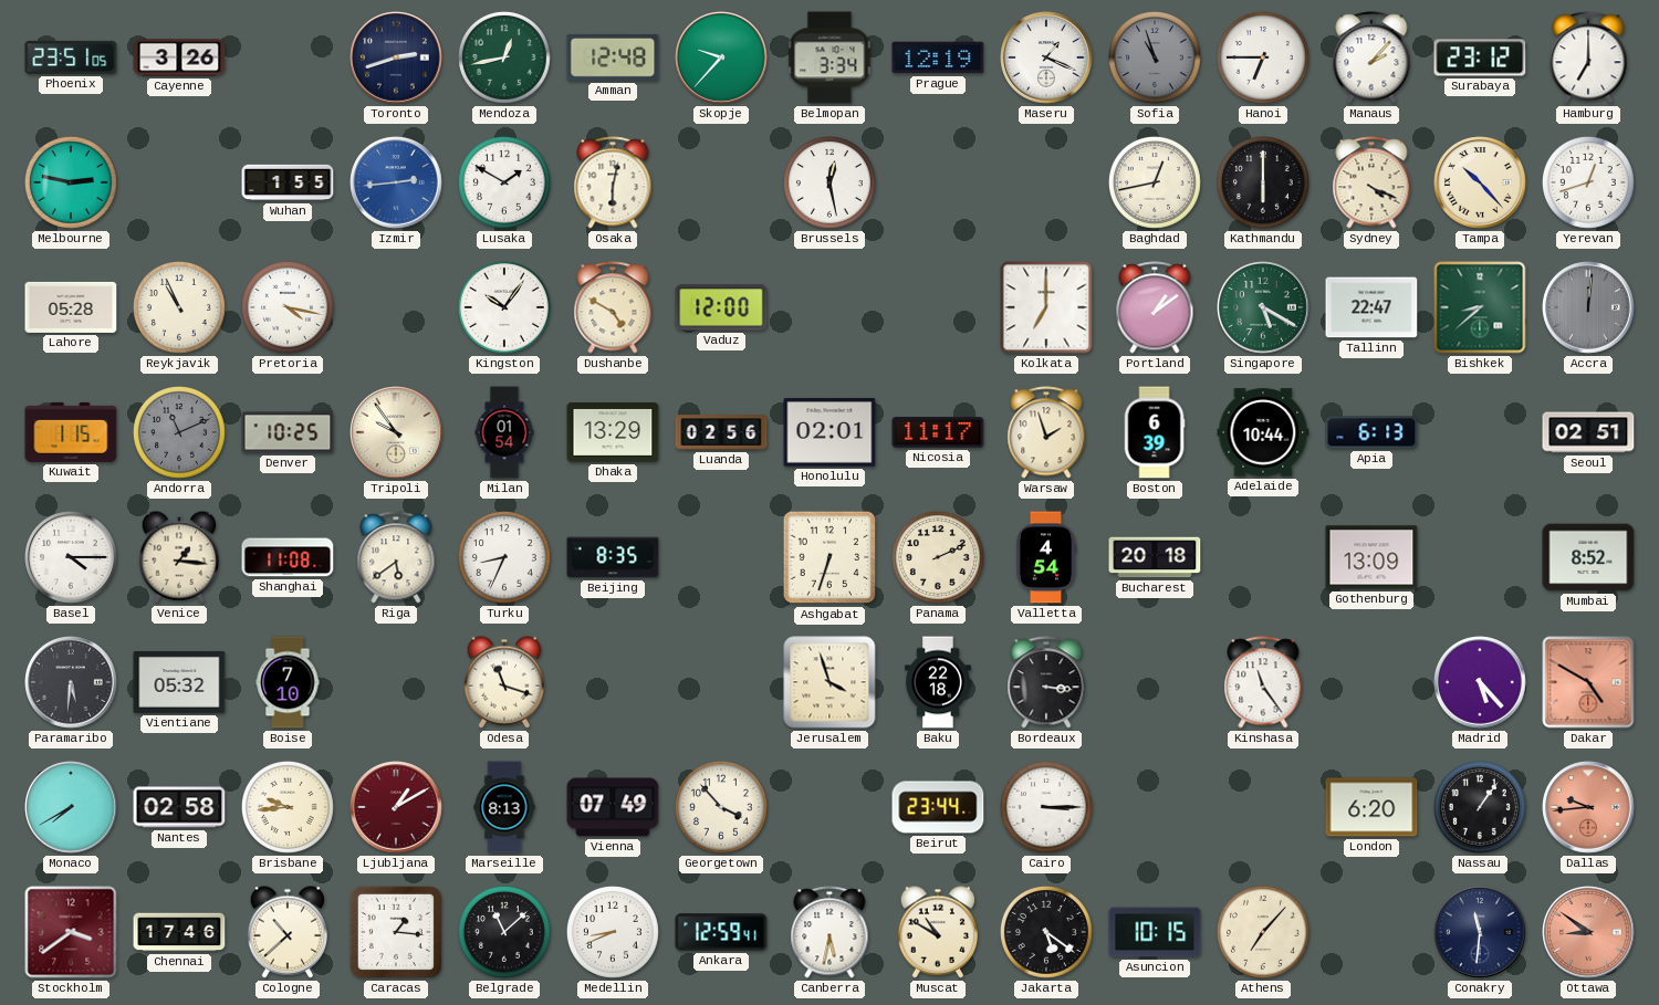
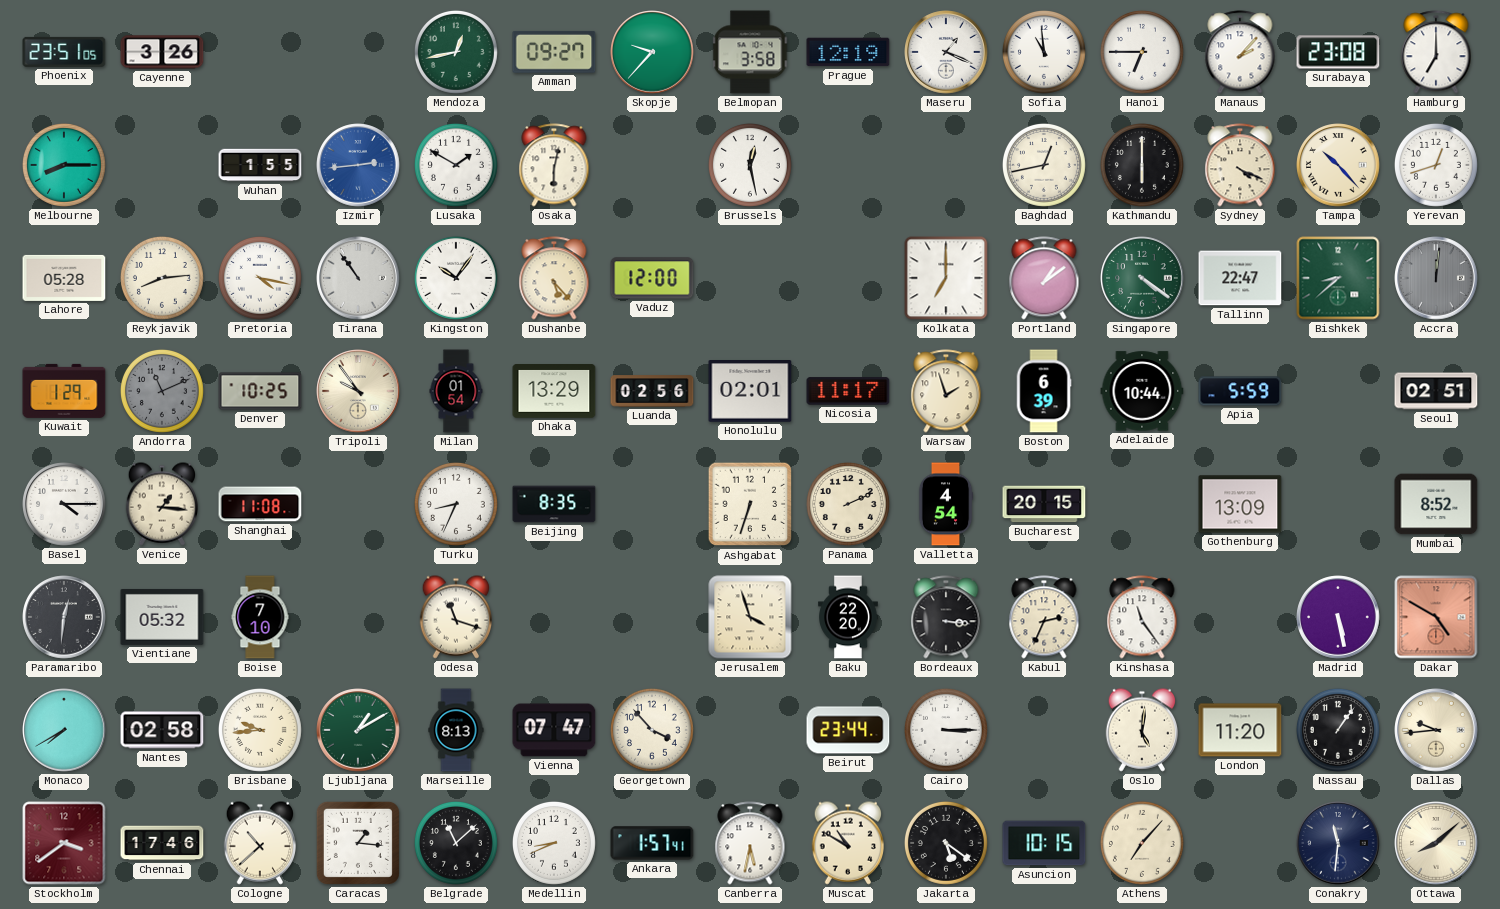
Toronto: 2:42 -> none (396, 57)
Amman: 12:48 -> 09:27 (554, 52)
Belmopan: 3:34 -> 3:58 (750, 52)
Sofia: 10:57 -> 10:59 (1044, 52)
Sofia dial: grey -> white (1044, 52)
Surabaya: 23:12 -> 23:08 (1338, 52)
Melbourne: 2:47 -> 8:15 (64, 165)
Reykjavik: 10:56 -> 8:14 (162, 278)
Tirana: none -> 10:54 (358, 278)
Dushanbe: 4:50 -> 5:23 (554, 278)
Singapore: 5:20 -> 4:21 (1142, 278)
Kuwait: 1:15 -> 1:29 (64, 391)
Apia: 6:13 -> 5:59 (1240, 391)
Riga: 5:39 -> none (396, 557)
Bucharest: 20:18 -> 20:15 (1044, 504)
Paramaribo: 5:31 -> 12:31 (64, 617)
Baku: 22:18 -> 22:20 (848, 617)
Kabul: none -> 2:34 (1044, 617)
Madrid: 5:23 -> 5:28 (1338, 617)
Ljubljana dial: burgundy -> green (358, 730)
Vienna: 07:49 -> 07:47 (554, 730)
Oslo: none -> 5:01 (1141, 730)
London: 6:20 -> 11:20 (1240, 730)
Dallas dial: salmon -> cream (1436, 730)
Ankara: 12:59 -> 1:57 (652, 843)
Ottawa: 8:51 -> 8:08 (1436, 843)
Ottawa dial: salmon -> cream (1436, 843)
